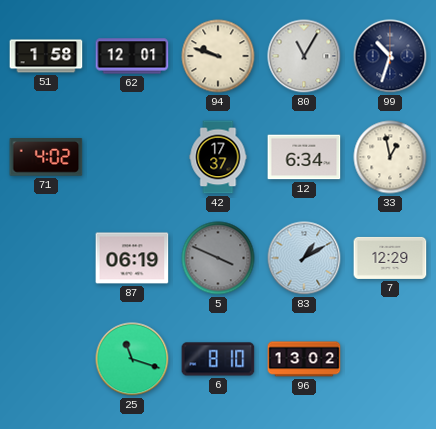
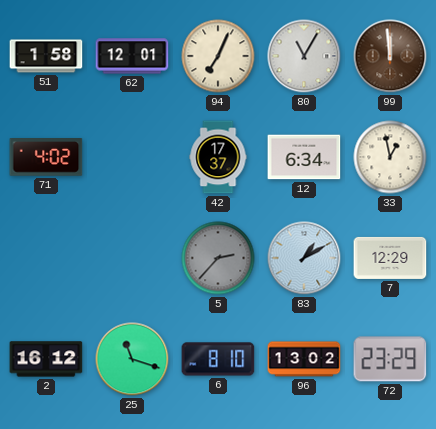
94: 9:48 -> 7:04 (218, 56)
99: 10:33 -> 11:59 (390, 56)
99 dial: navy -> brown (390, 56)
87: 06:19 -> none (132, 258)
5: 3:49 -> 2:37 (218, 258)
2: none -> 16:12 (46, 359)
72: none -> 23:29 (390, 359)
